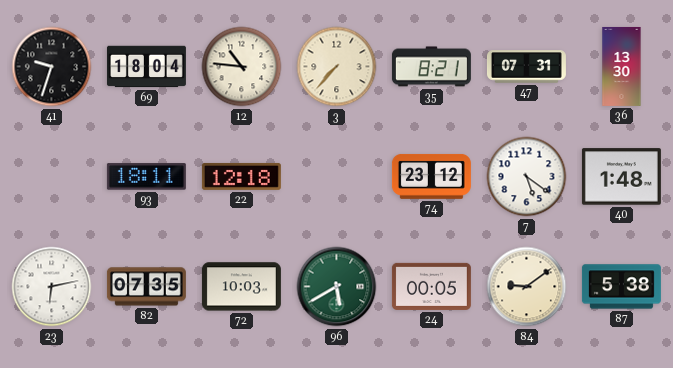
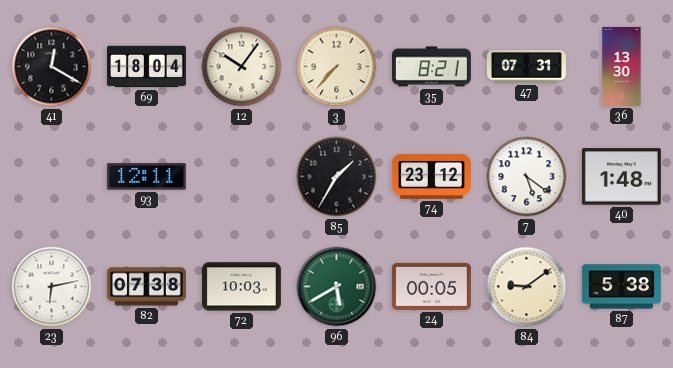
41: 9:33 -> 12:20 (52, 67)
12: 10:46 -> 10:06 (242, 67)
93: 18:11 -> 12:11 (146, 177)
22: 12:18 -> none (241, 176)
85: none -> 1:35 (337, 177)
82: 07:35 -> 07:38 (146, 287)
